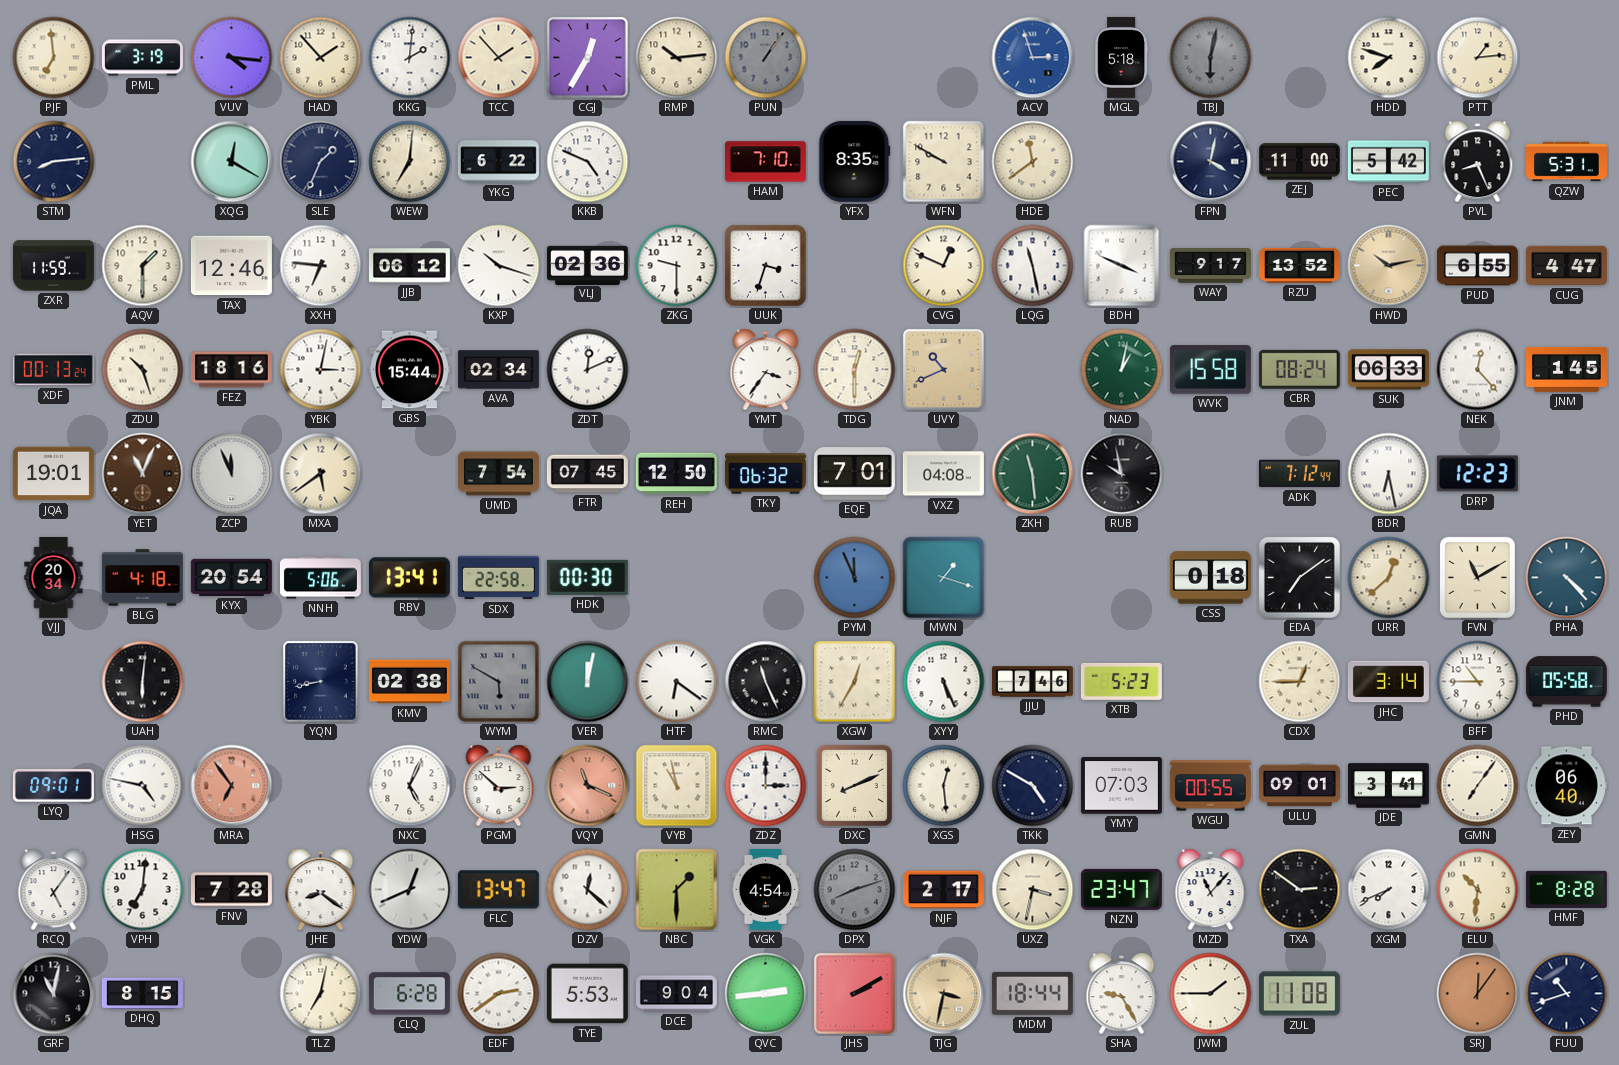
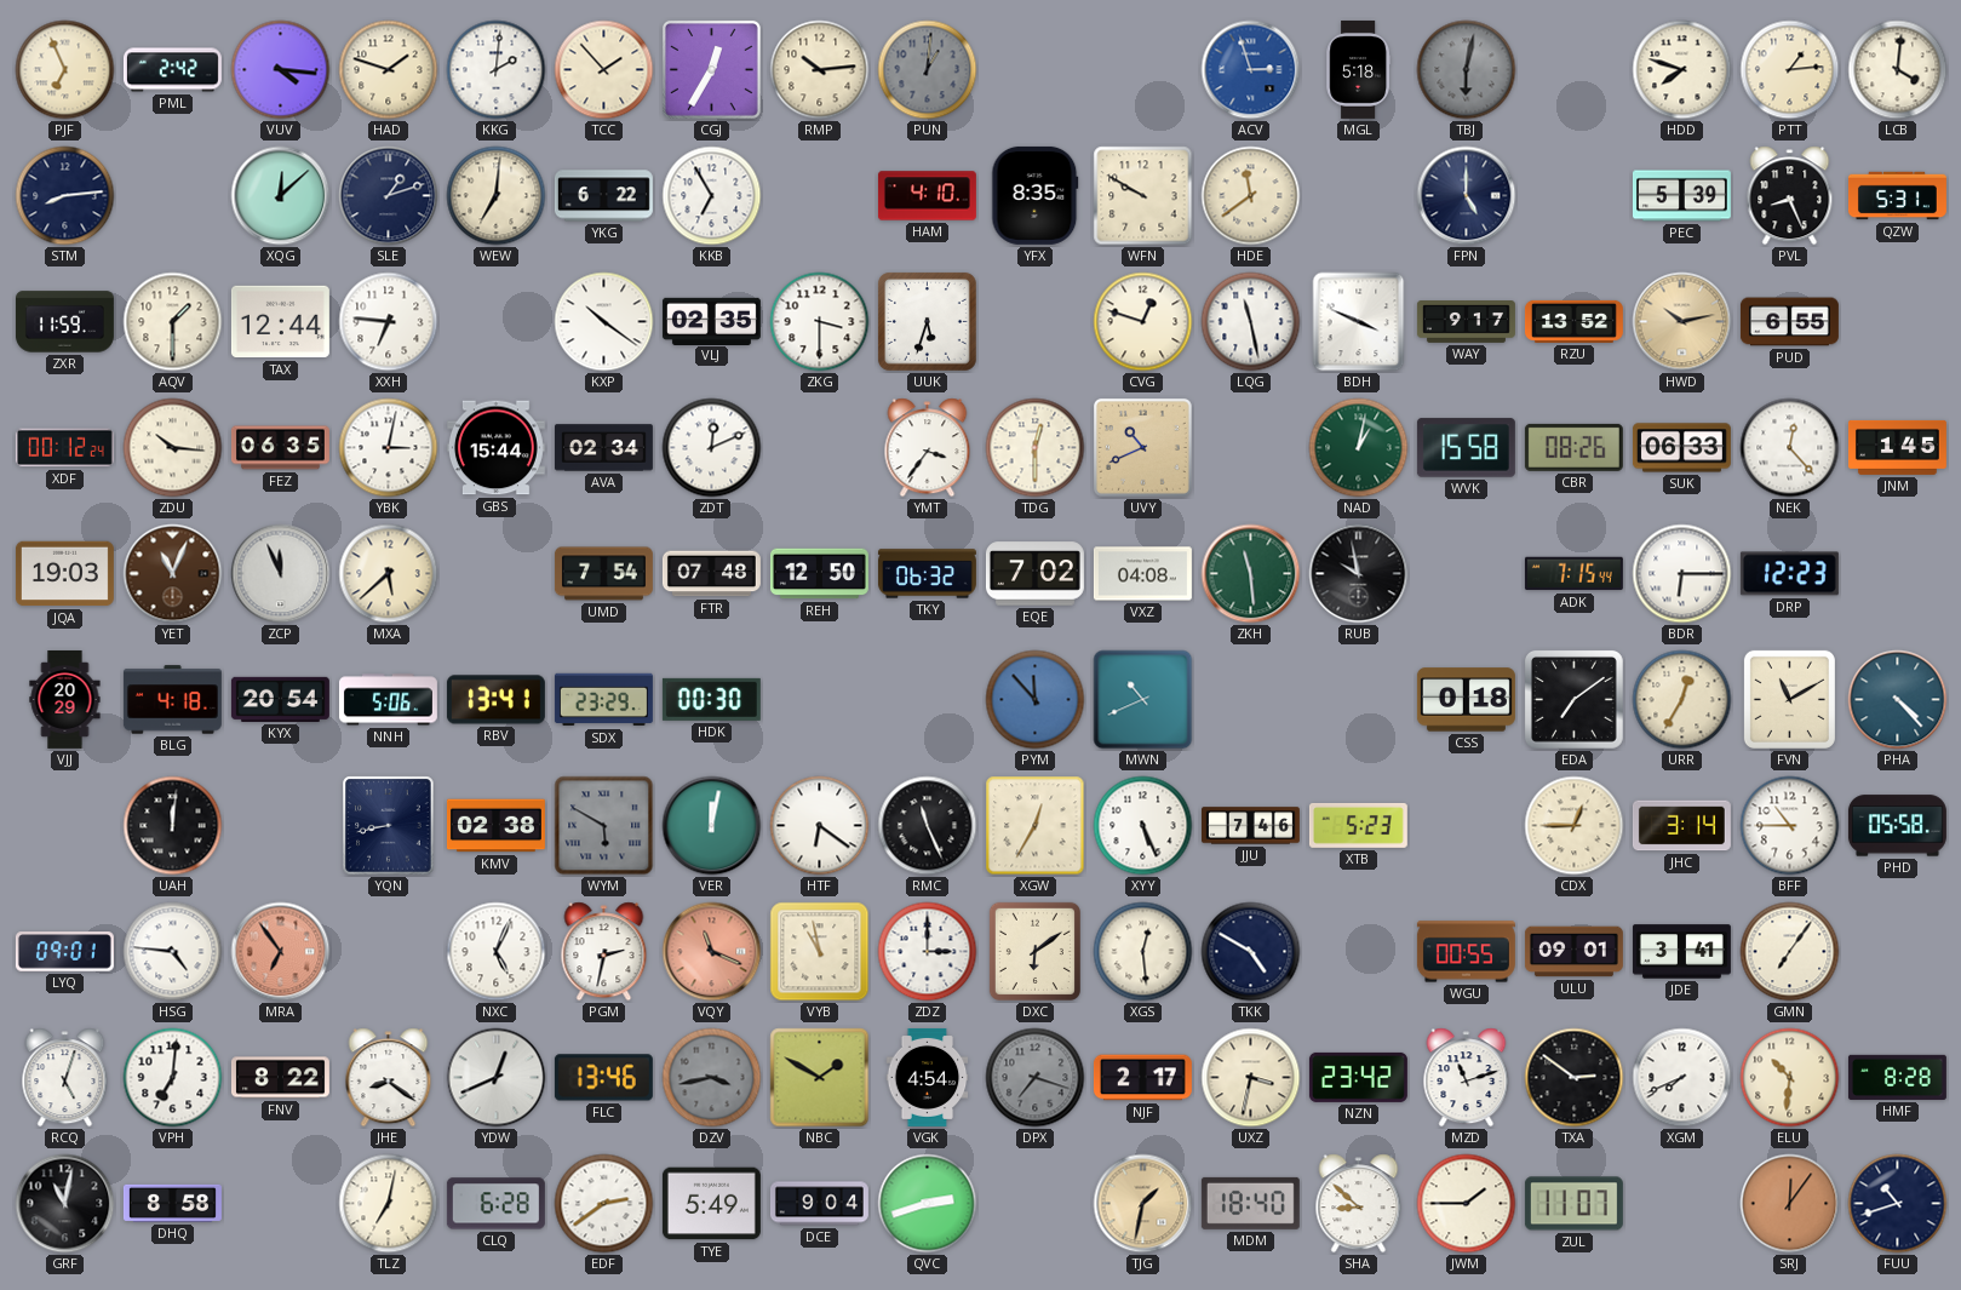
PJF: 6:59 -> 6:56 (65, 70)
PML: 3:19 -> 2:42 (172, 70)
HAD: 1:53 -> 1:48 (389, 70)
PUN: 1:06 -> 1:01 (928, 70)
LCB: none -> 4:01 (1898, 70)
XQG: 12:20 -> 12:08 (281, 196)
SLE: 1:34 -> 1:12 (389, 196)
KKB: 4:49 -> 6:55 (712, 196)
HAM: 7:10 -> 4:10 (927, 196)
FPN: 4:02 -> 5:00 (1467, 196)
ZEJ: 11:00 -> none (1299, 162)
PEC: 5:42 -> 5:39 (1681, 196)
TAX: 12:46 -> 12:44 (280, 322)
JJB: 06:12 -> none (409, 266)
KXP: 10:18 -> 10:21 (604, 322)
VLJ: 02:36 -> 02:35 (711, 321)
ZKG: 9:30 -> 3:30 (820, 322)
UUK: 3:33 -> 5:33 (928, 322)
CVG: 12:49 -> 12:48 (1143, 322)
CUG: 4:47 -> none (1566, 266)
XDF: 00:13 -> 00:12 (64, 448)
ZDU: 10:27 -> 10:16 (173, 448)
FEZ: 18:16 -> 06:35 (280, 448)
CBR: 08:24 -> 08:26 (1573, 447)
JQA: 19:01 -> 19:03 (64, 574)
MXA: 5:39 -> 5:38 (389, 574)
FTR: 07:45 -> 07:48 (711, 574)
EQE: 7:01 -> 7:02 (1034, 574)
ADK: 7:12 -> 7:15 (1573, 574)
BDR: 6:28 -> 6:15 (1682, 574)
VJJ: 20:34 -> 20:29 (65, 699)
SDX: 22:58 -> 23:29 (603, 700)
PYM: 11:56 -> 11:53 (1036, 700)
MWN: 1:18 -> 10:41 (1143, 700)
URR: 12:38 -> 12:35 (1682, 700)
UAH: 6:01 -> 12:01 (173, 826)
HSG: 4:47 -> 4:46 (173, 952)
PGM: 2:52 -> 2:32 (604, 952)
DXC: 8:11 -> 6:09 (1034, 951)
YMY: 07:03 -> none (1121, 786)
ZEY: 06:40 -> none (1566, 786)
RCQ: 5:06 -> 5:03 (65, 1078)
FNV: 7:28 -> 8:22 (280, 1078)
FLC: 13:47 -> 13:46 (603, 1078)
DZV: 12:22 -> 3:43 (712, 1078)
DZV dial: white -> grey (712, 1078)
NBC: 1:30 -> 1:50 (820, 1078)
DPX: 8:12 -> 7:18 (1036, 1078)
NZN: 23:47 -> 23:42 (1358, 1077)
MZD: 11:07 -> 11:12 (1467, 1078)
DHQ: 8:15 -> 8:58 (172, 1203)
TYE: 5:53 -> 5:49 (711, 1204)
QVC: 2:44 -> 2:42 (928, 1204)
JHS: 2:10 -> none (854, 993)
TJG: 3:32 -> 1:32 (1143, 1204)
MDM: 18:44 -> 18:40 (1250, 1203)
SHA: 9:25 -> 8:52 (1359, 1204)
ZUL: 11:08 -> 11:07 (1573, 1204)
